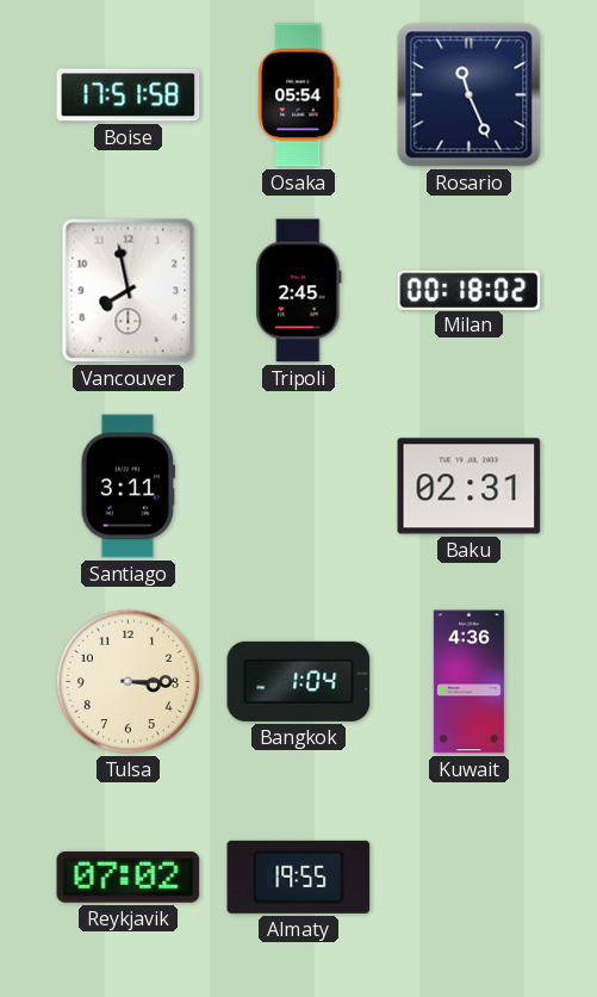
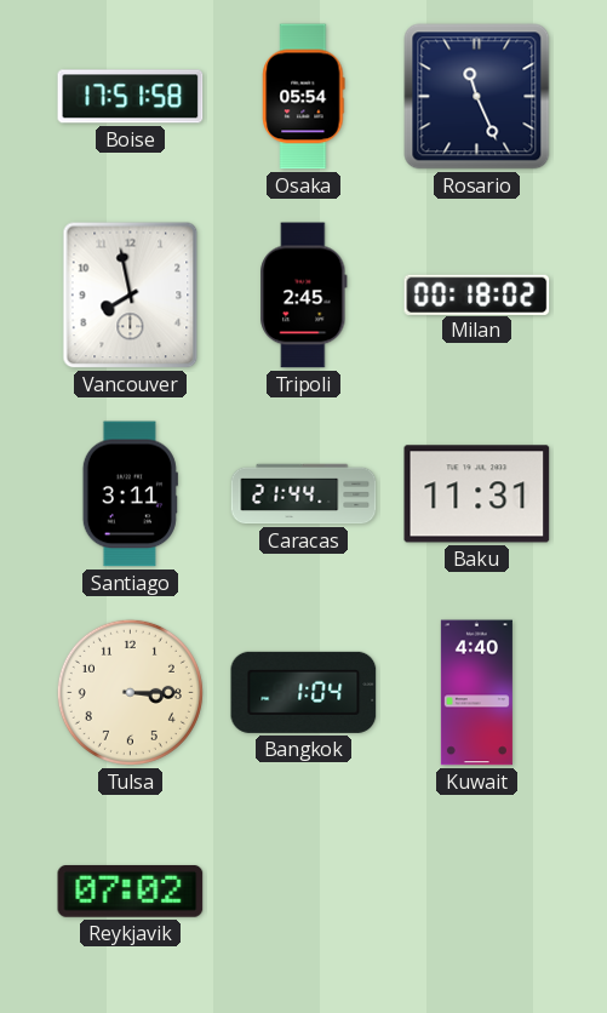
Caracas: none -> 21:44 (304, 494)
Baku: 02:31 -> 11:31 (477, 494)
Kuwait: 4:36 -> 4:40 (476, 693)
Almaty: 19:55 -> none (299, 877)
